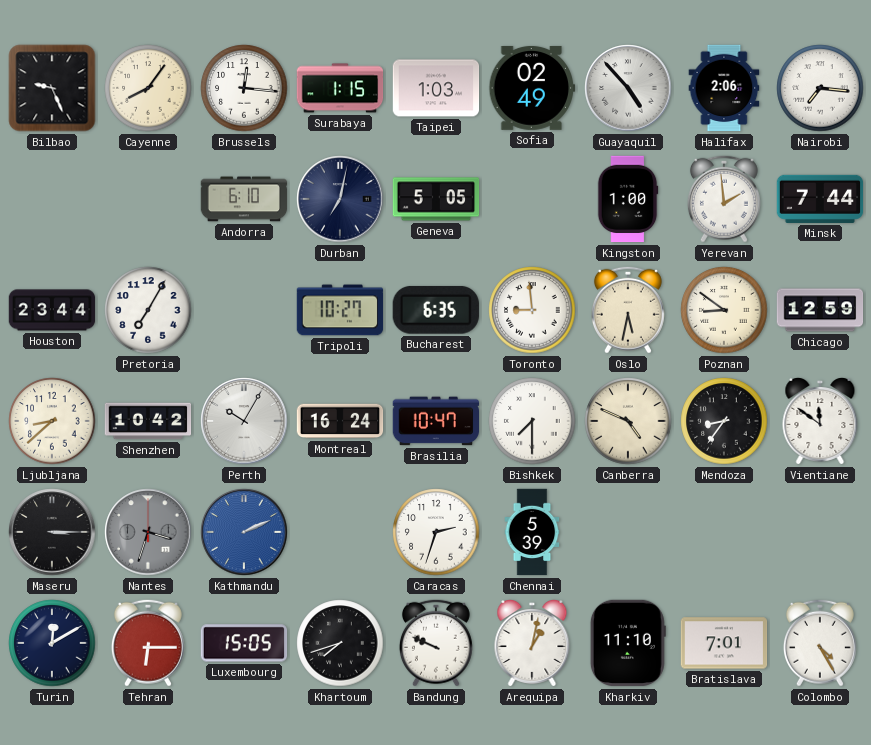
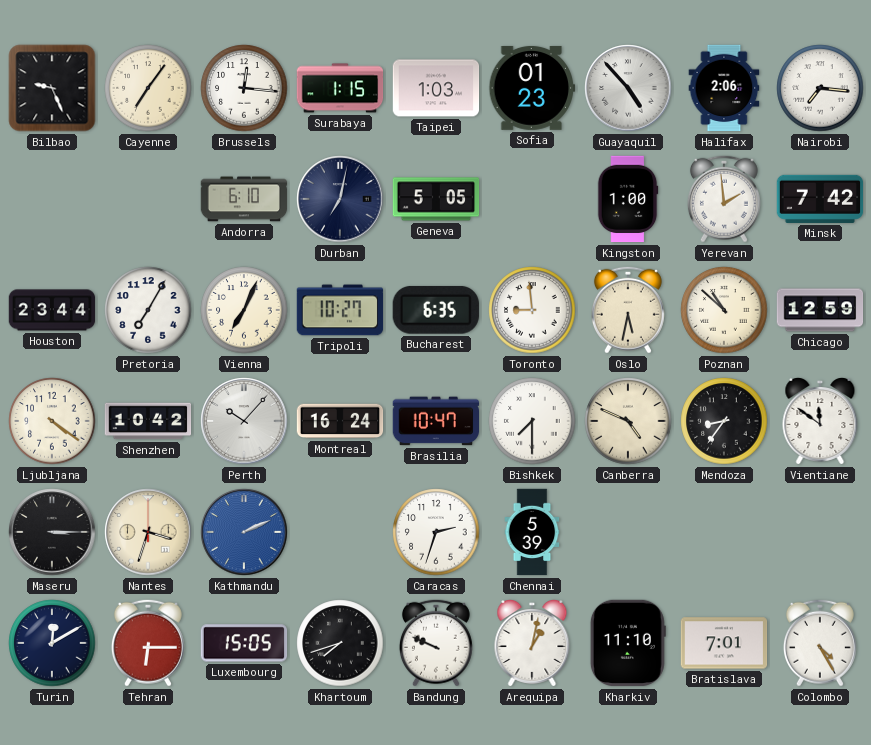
Cayenne: 8:06 -> 7:06 (148, 88)
Sofia: 02:49 -> 01:23 (532, 88)
Minsk: 7:44 -> 7:42 (820, 199)
Vienna: none -> 7:04 (244, 310)
Poznan: 8:51 -> 10:52 (724, 310)
Ljubljana: 8:38 -> 4:21 (52, 421)
Perth: 10:05 -> 10:07 (244, 421)
Nantes dial: grey -> cream (148, 532)
